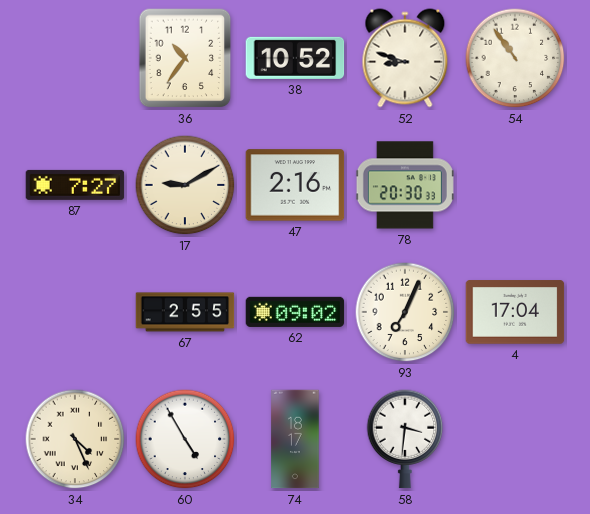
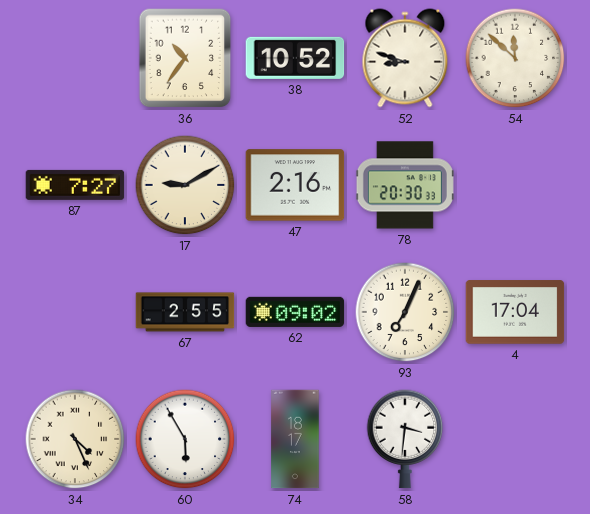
54: 10:54 -> 11:52 (515, 58)
60: 4:55 -> 5:55 (185, 439)
